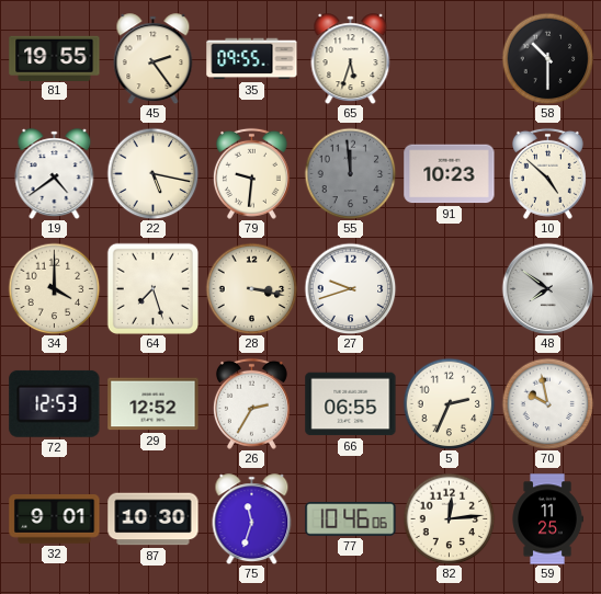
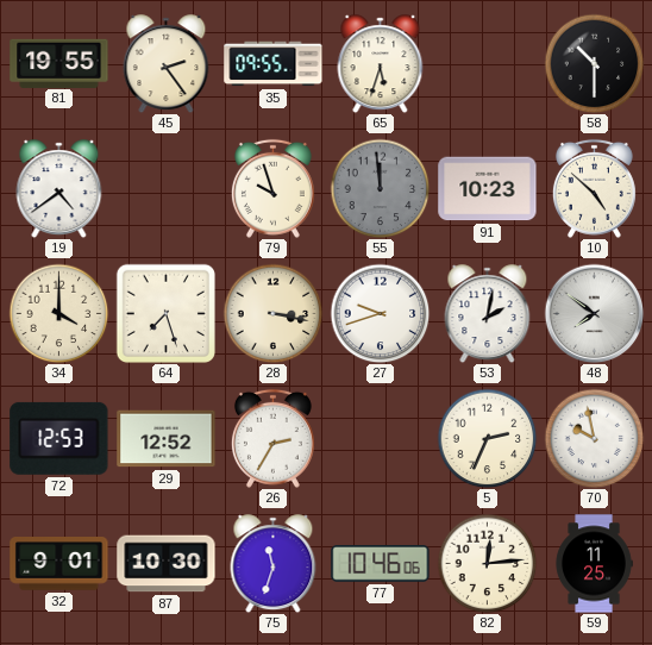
22: 5:17 -> none (152, 173)
79: 9:31 -> 9:57 (272, 188)
53: none -> 2:02 (488, 314)
66: 06:55 -> none (351, 404)
